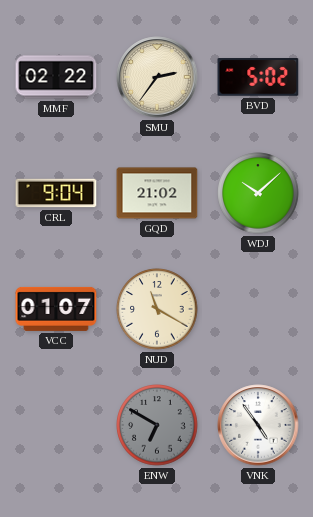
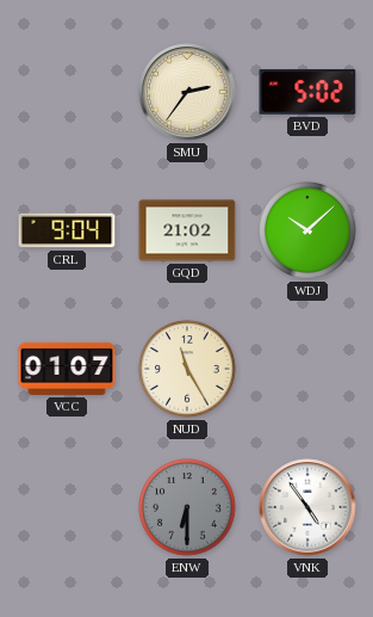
MMF: 02:22 -> none (56, 77)
NUD: 11:20 -> 11:25 (187, 369)
ENW: 6:50 -> 6:30 (187, 507)
